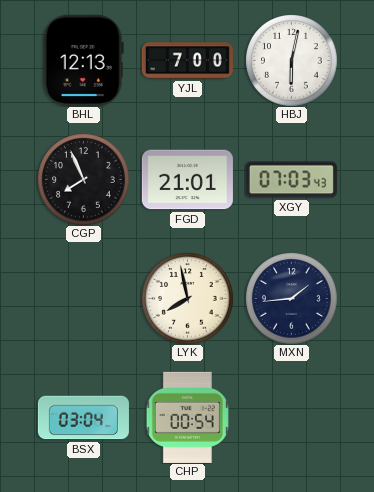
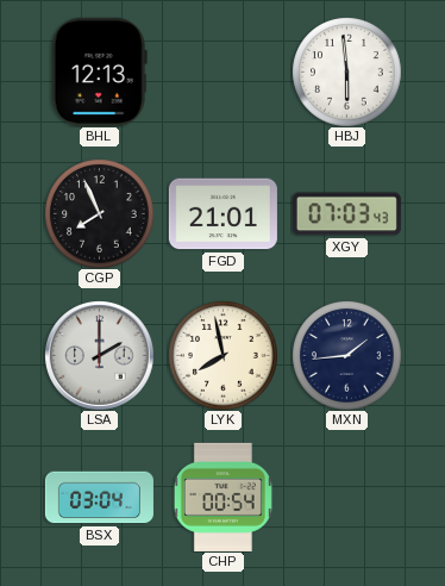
YJL: 7:00 -> none (187, 61)
HBJ: 6:02 -> 5:59 (346, 71)
LSA: none -> 2:00 (100, 356)
